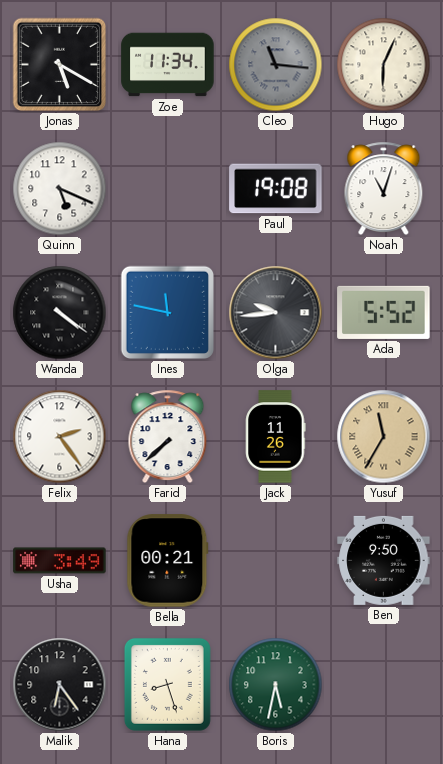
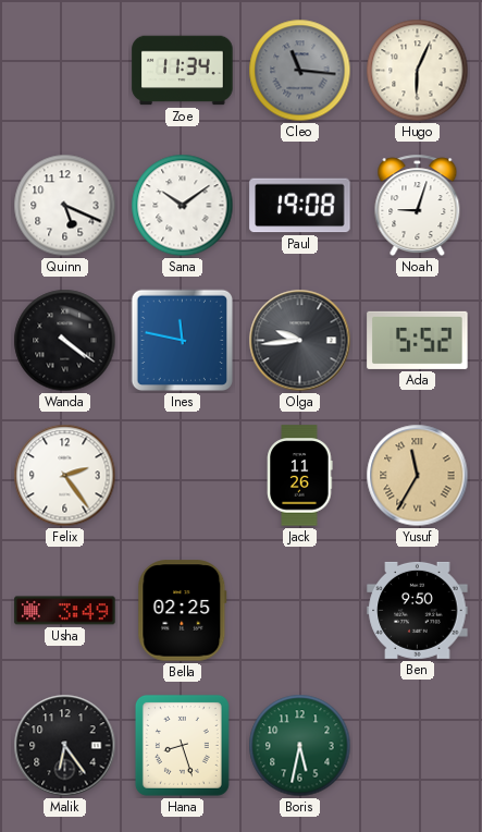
Jonas: 5:20 -> none (60, 65)
Sana: none -> 10:09 (183, 206)
Noah: 11:03 -> 9:03 (418, 206)
Farid: 7:38 -> none (168, 437)
Bella: 00:21 -> 02:25 (183, 611)
